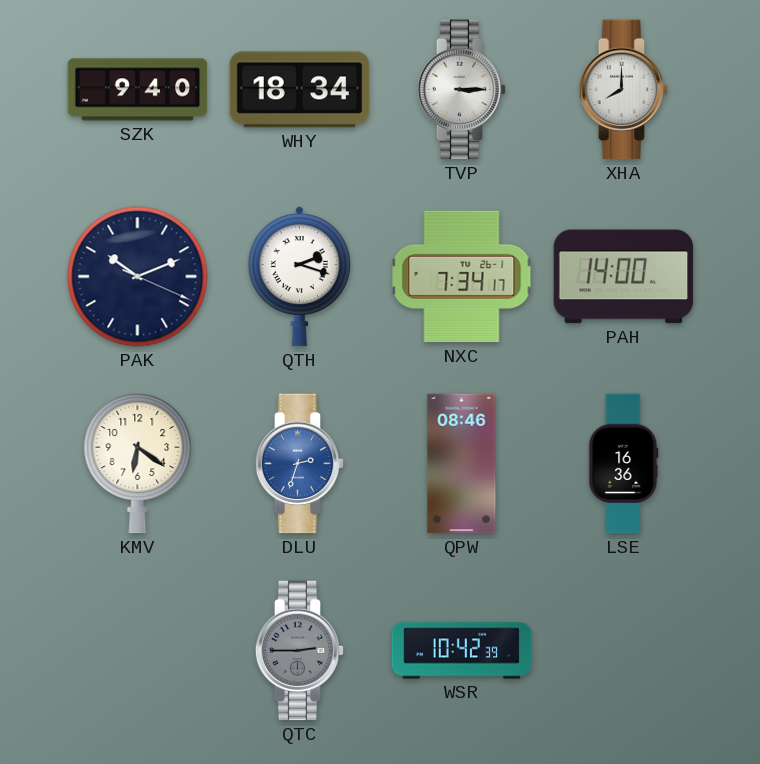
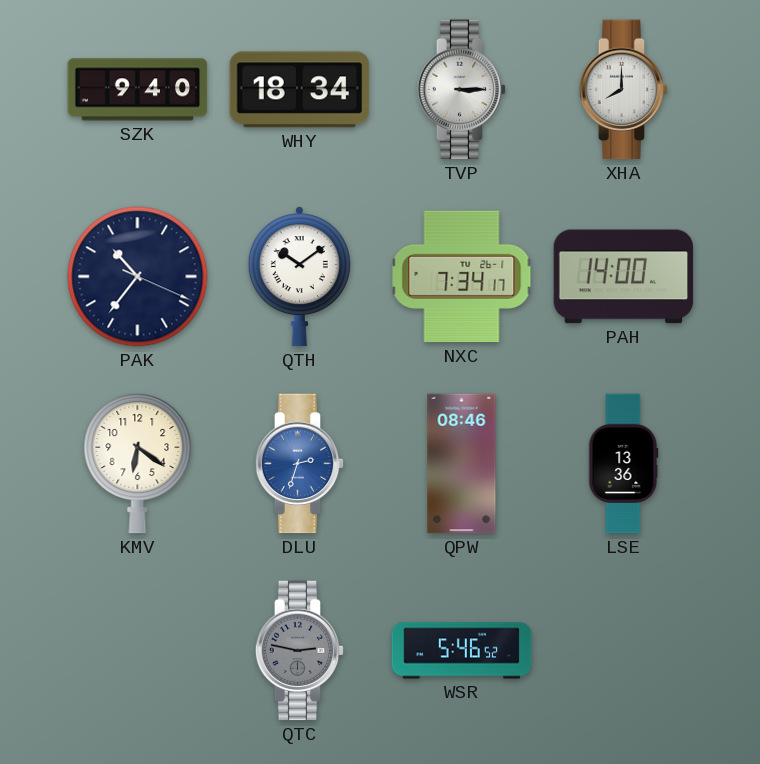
PAK: 10:11 -> 10:36 (138, 277)
QTH: 2:18 -> 10:09 (299, 277)
LSE: 16:36 -> 13:36 (624, 464)
QTC: 2:45 -> 2:47 (300, 651)
WSR: 10:42 -> 5:46 (462, 651)
